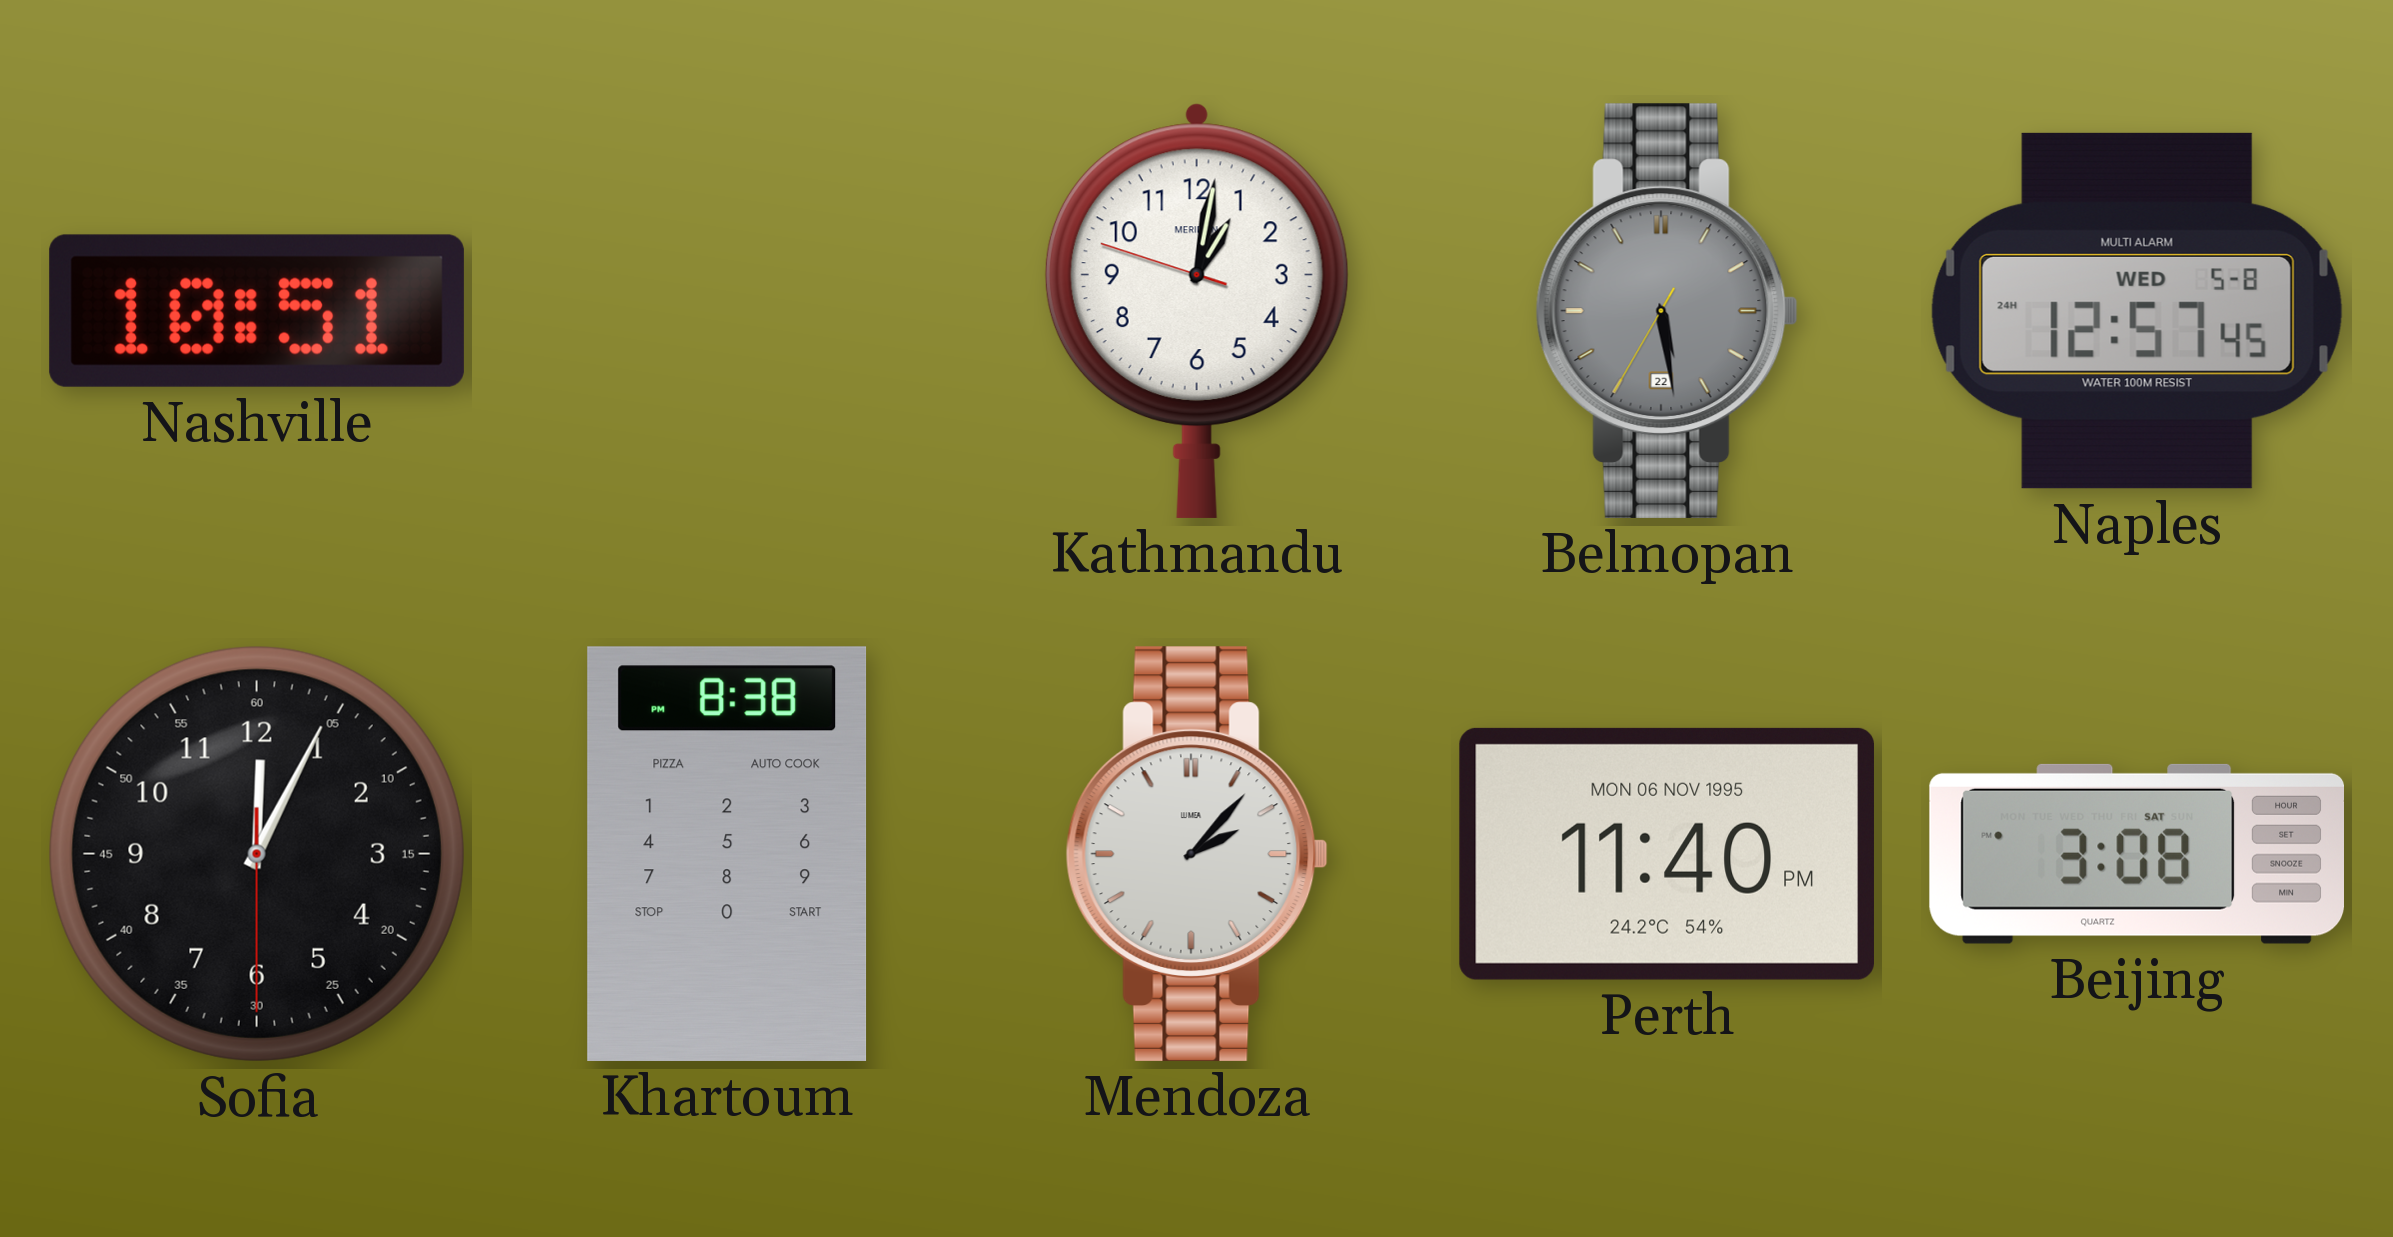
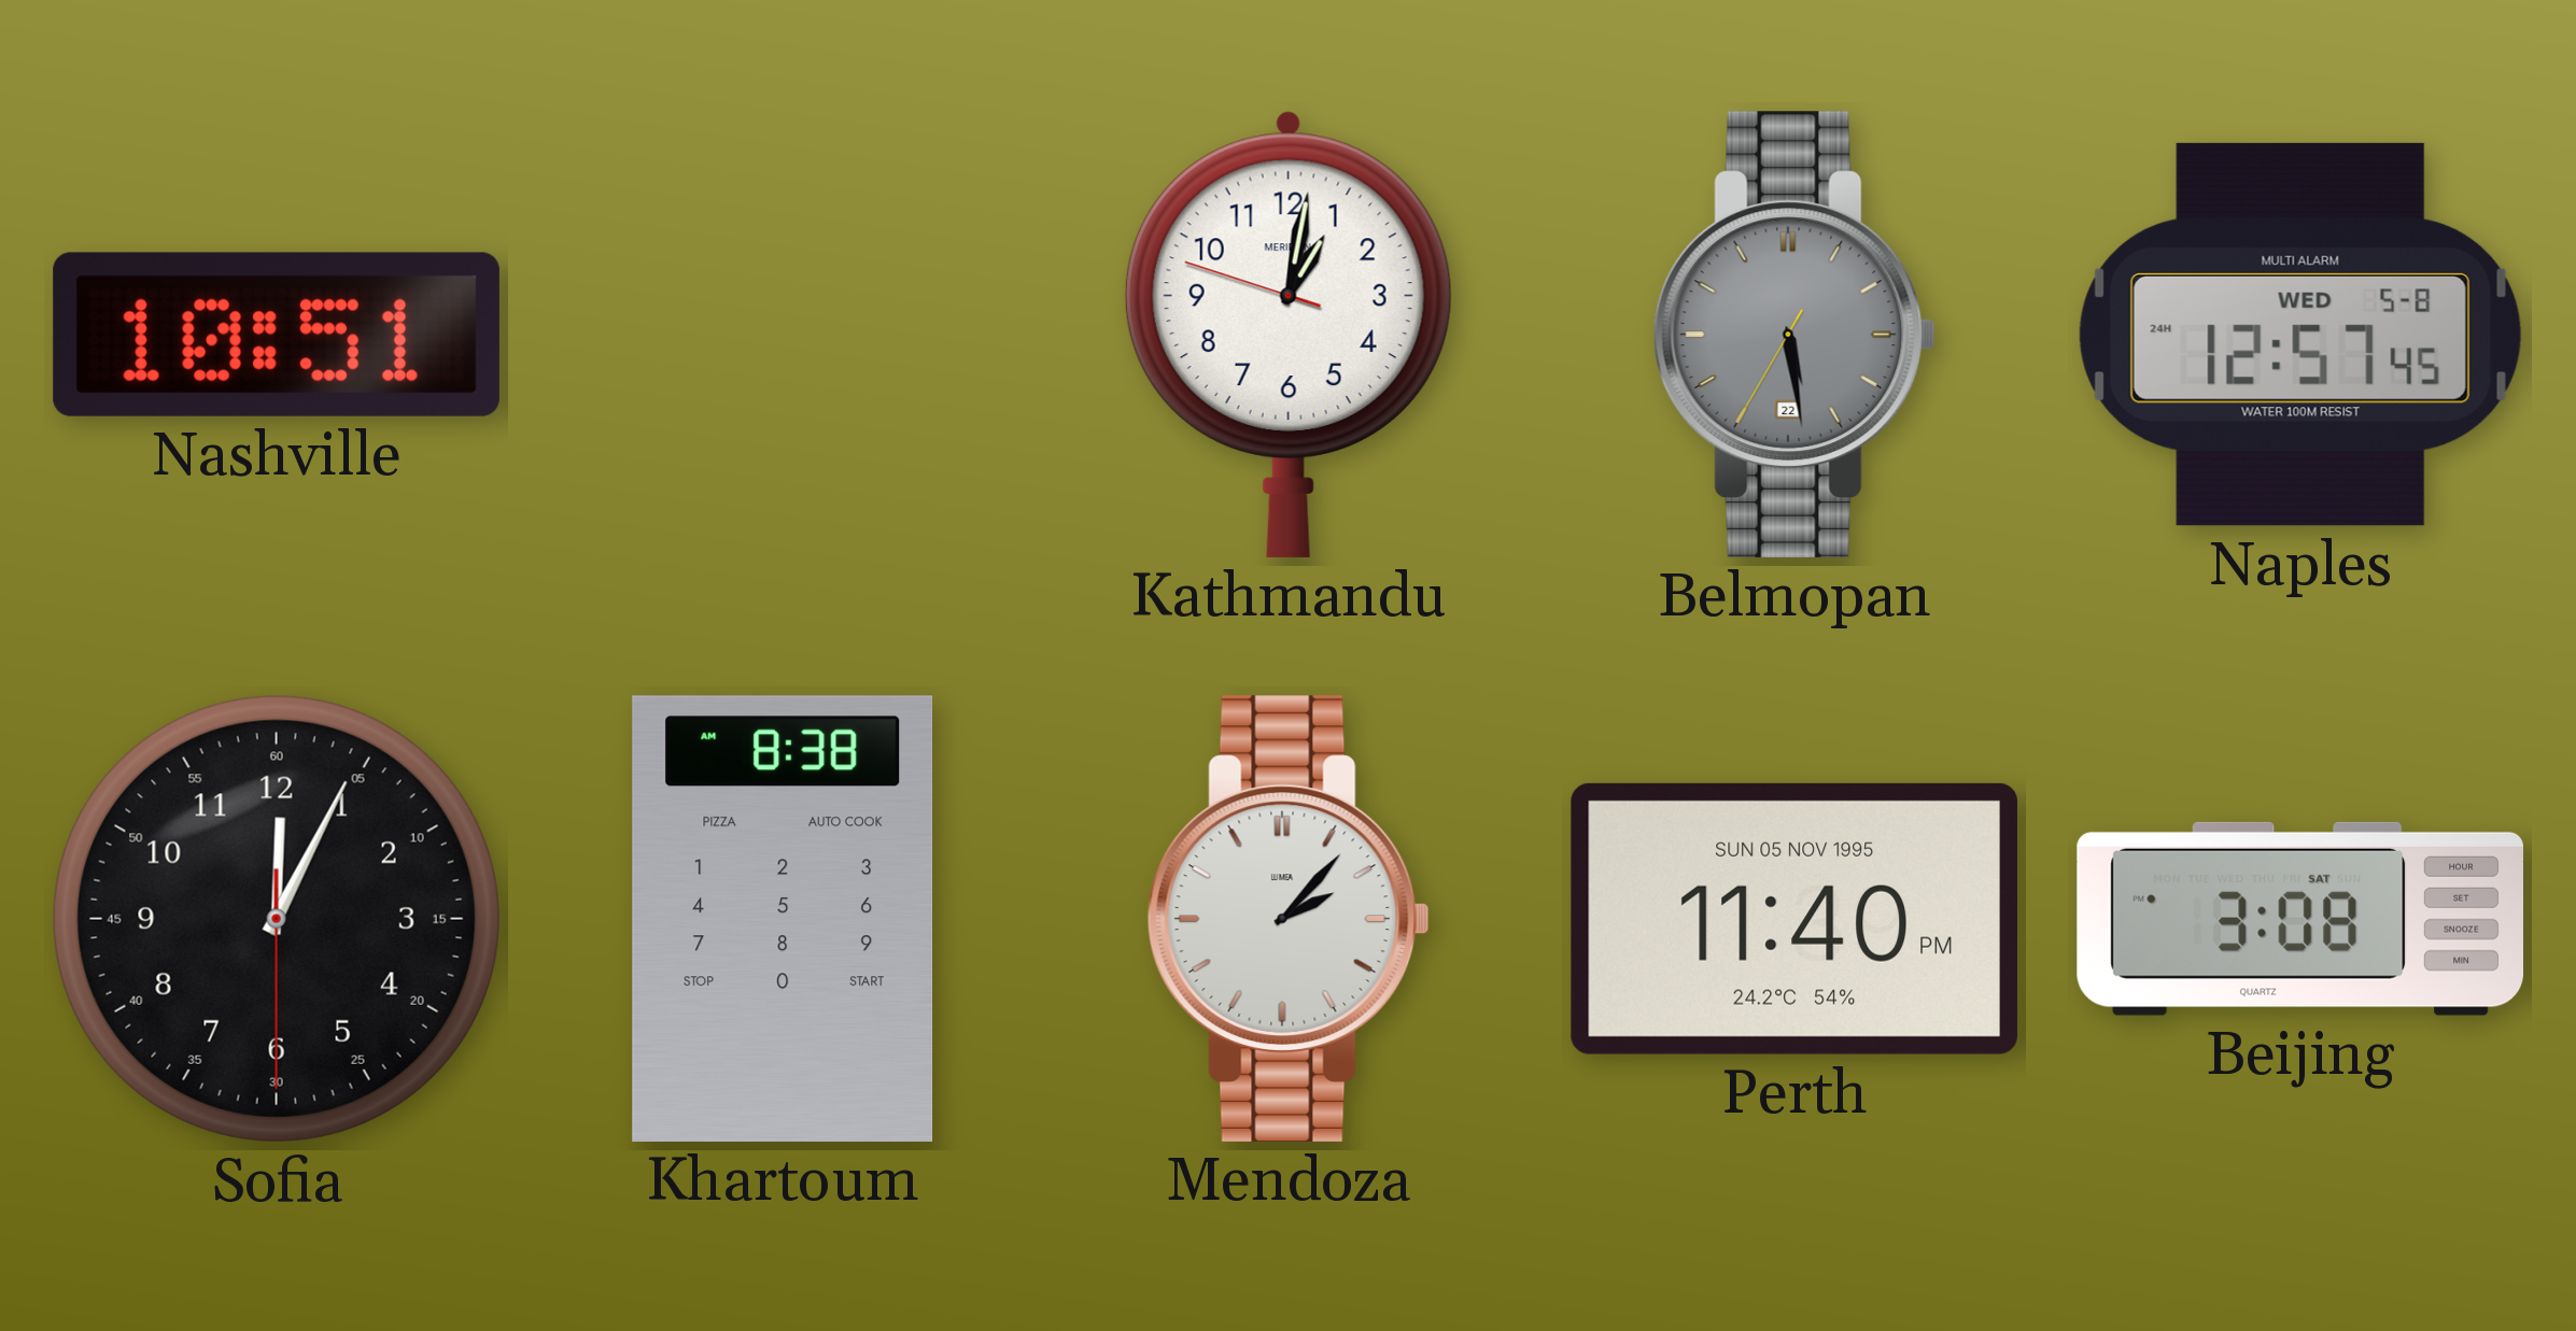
Khartoum: 8:38 PM -> 8:38 AM (783, 919)
Perth date: MON 06 NOV 1995 -> SUN 05 NOV 1995 (1794, 919)
